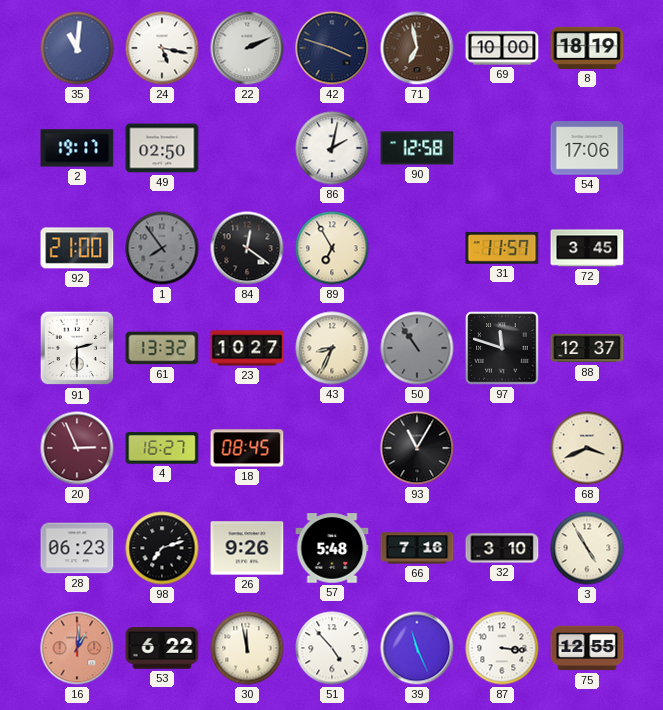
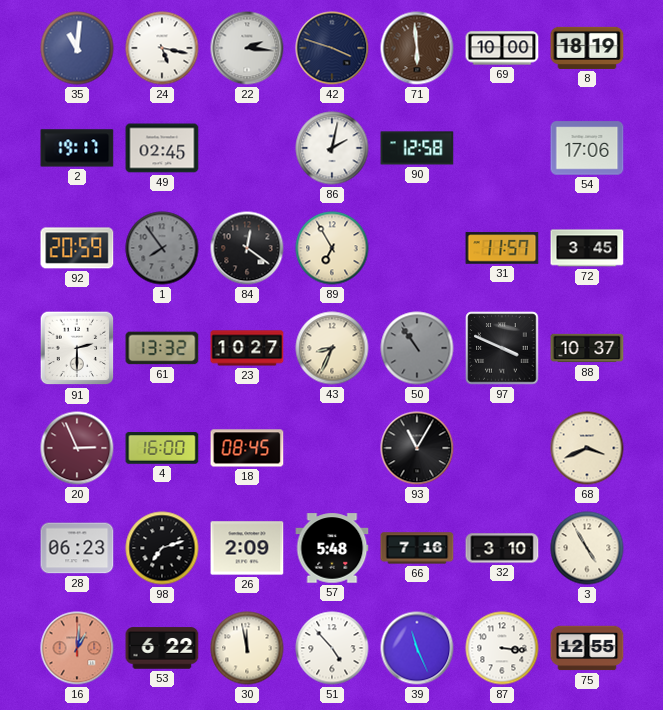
22: 2:11 -> 2:16 (247, 48)
71: 6:58 -> 5:59 (417, 48)
49: 02:50 -> 02:45 (162, 148)
92: 21:00 -> 20:59 (77, 248)
97: 11:48 -> 3:49 (502, 348)
88: 12:37 -> 10:37 (587, 348)
4: 16:27 -> 16:00 (162, 448)
26: 9:26 -> 2:09 (247, 548)
